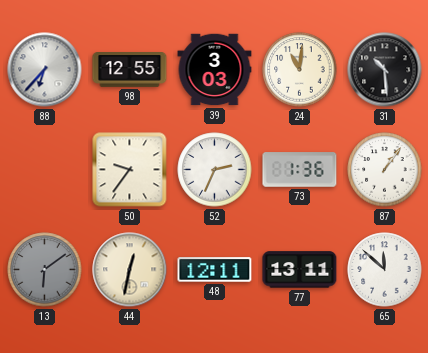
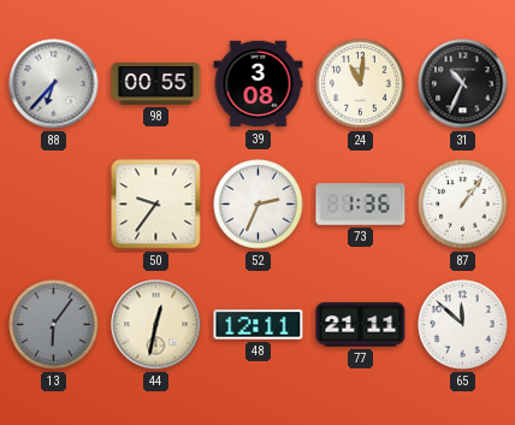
98: 12:55 -> 00:55 (156, 84)
39: 3:03 -> 3:08 (259, 84)
31: 10:29 -> 10:34 (463, 84)
13: 6:09 -> 6:06 (54, 325)
77: 13:11 -> 21:11 (361, 325)
